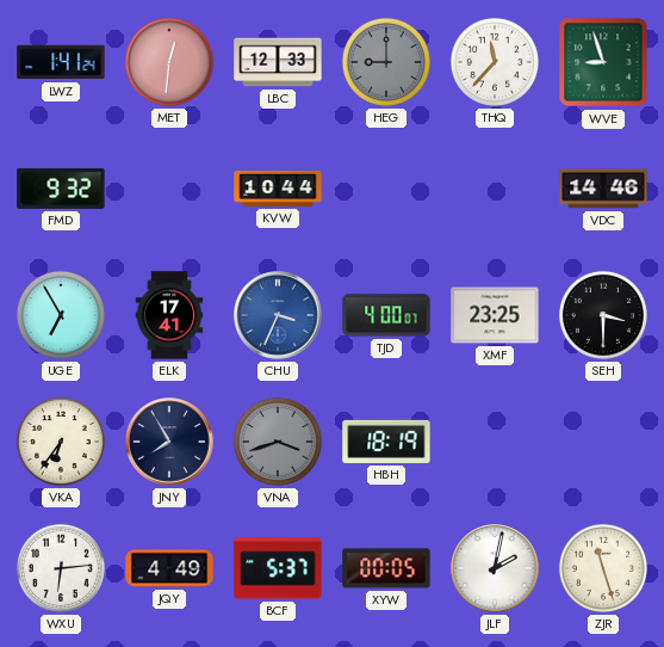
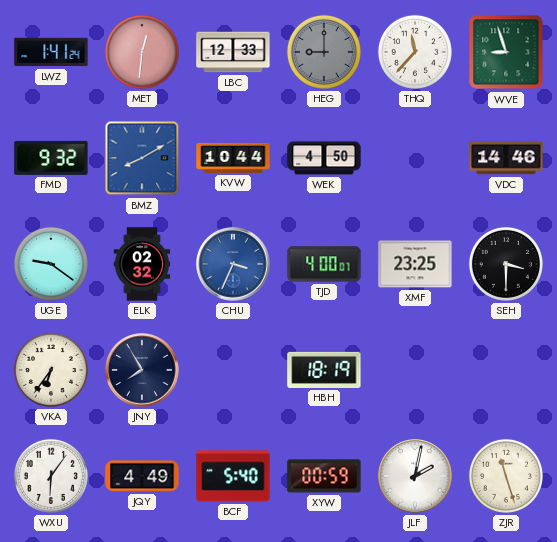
BMZ: none -> 8:10 (142, 158)
WEK: none -> 4:50 (324, 158)
UGE: 6:55 -> 9:21 (51, 264)
ELK: 17:41 -> 02:32 (142, 264)
VNA: 3:42 -> none (278, 442)
WXU: 6:14 -> 6:06 (51, 476)
BCF: 5:37 -> 5:40 (233, 476)
XYW: 00:05 -> 00:59 (324, 476)
